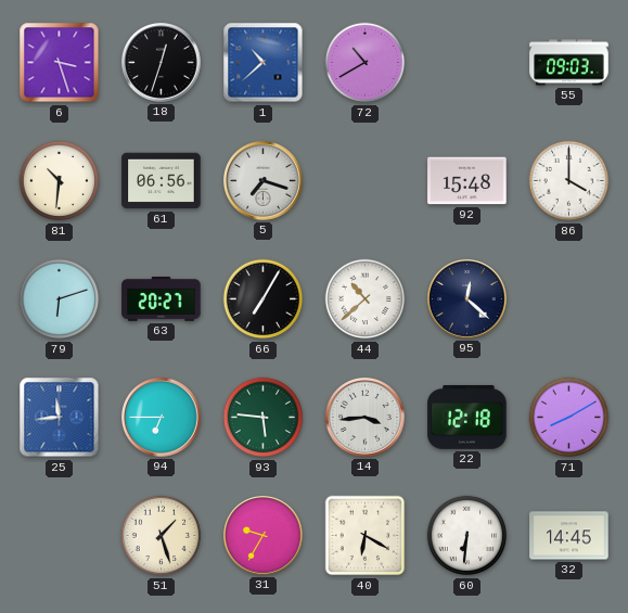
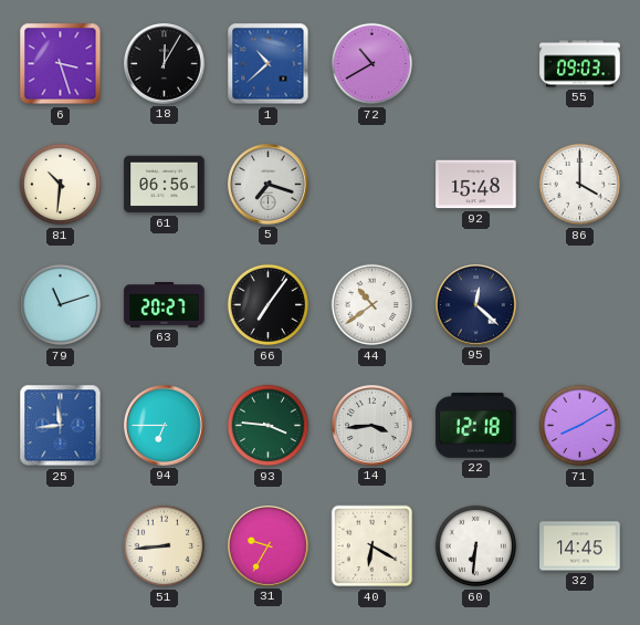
18: 12:33 -> 12:05 (165, 64)
79: 6:12 -> 11:12 (61, 305)
66: 7:05 -> 7:06 (269, 305)
44: 10:38 -> 10:39 (373, 305)
93: 5:46 -> 3:46 (269, 426)
51: 1:27 -> 8:44 (165, 546)
